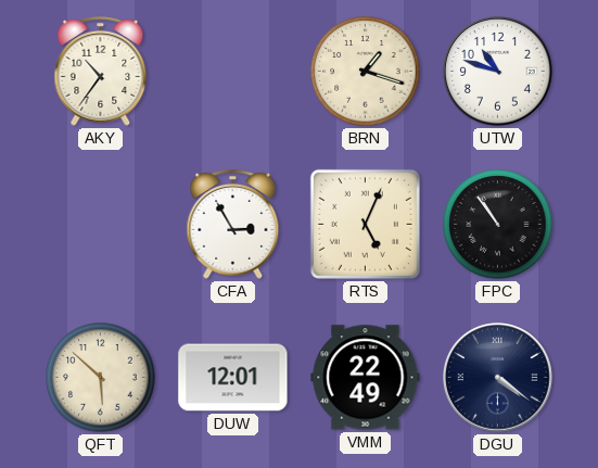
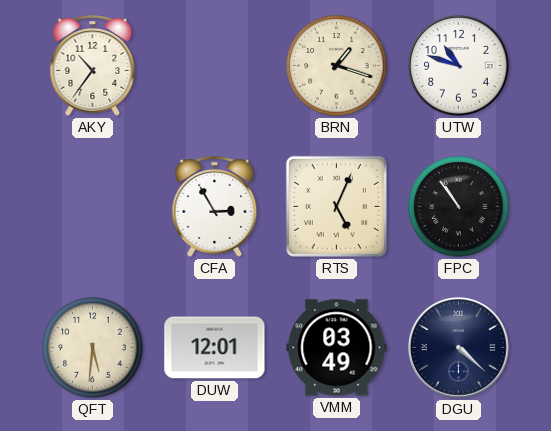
QFT: 5:52 -> 5:31 (93, 348)
VMM: 22:49 -> 03:49 (337, 348)
DGU: 4:21 -> 4:22 (459, 348)
